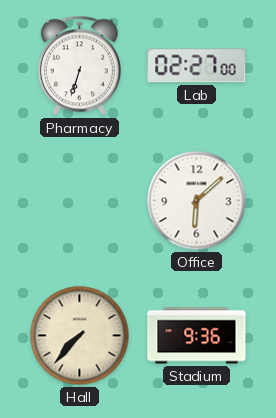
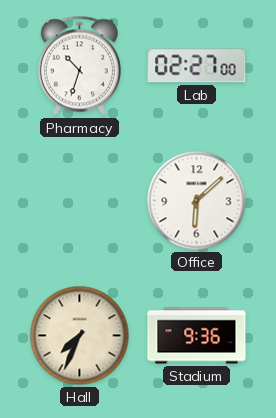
Pharmacy: 6:33 -> 10:33 (79, 66)
Hall: 7:37 -> 7:34 (80, 336)
